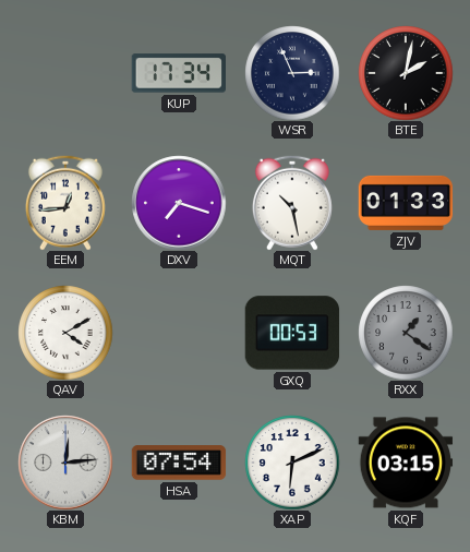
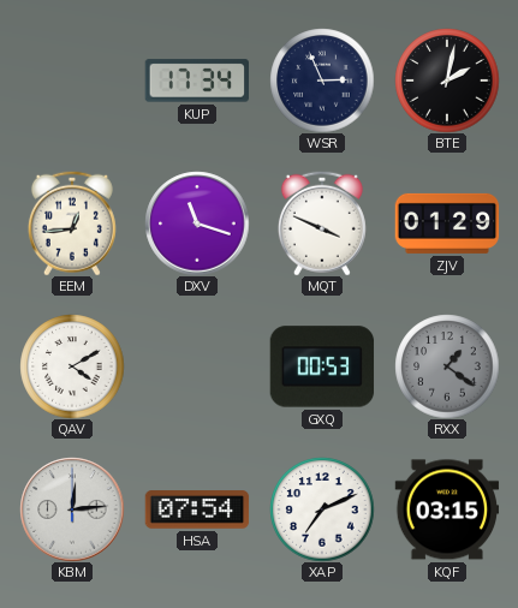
DXV: 7:18 -> 11:18 (197, 223)
MQT: 10:28 -> 3:49 (322, 223)
ZJV: 01:33 -> 01:29 (447, 223)
XAP: 6:11 -> 7:11 (322, 509)
